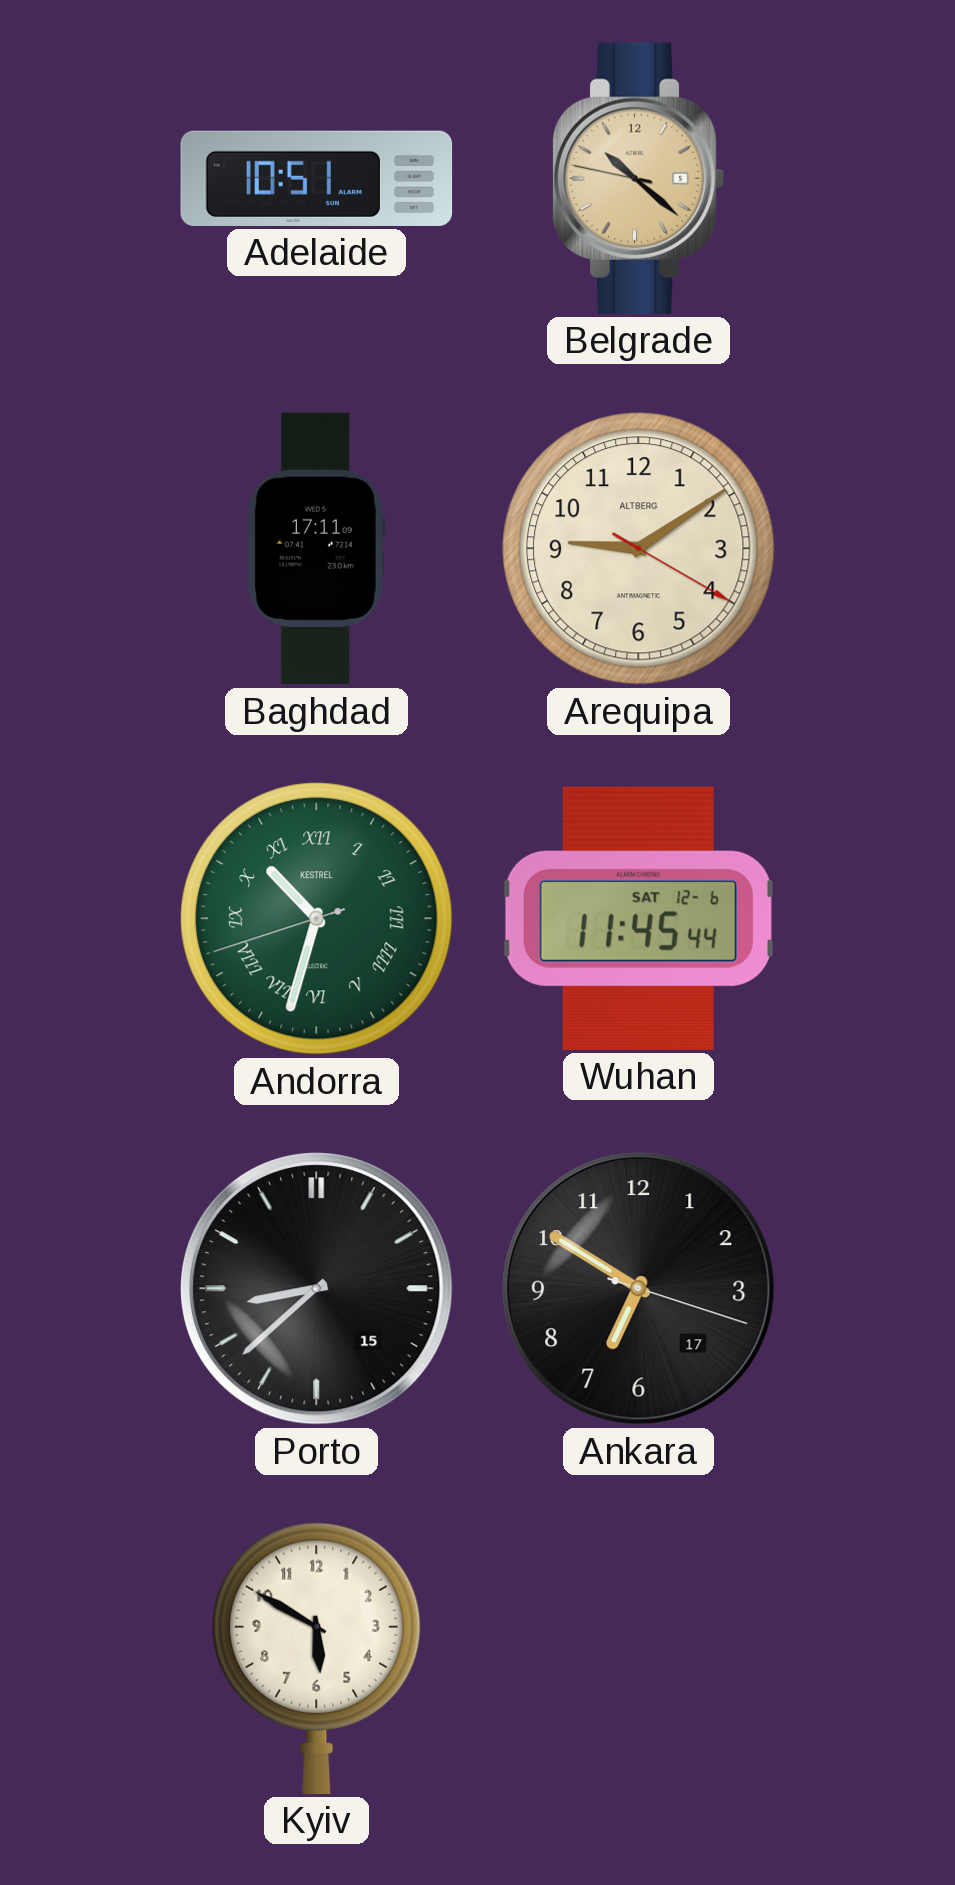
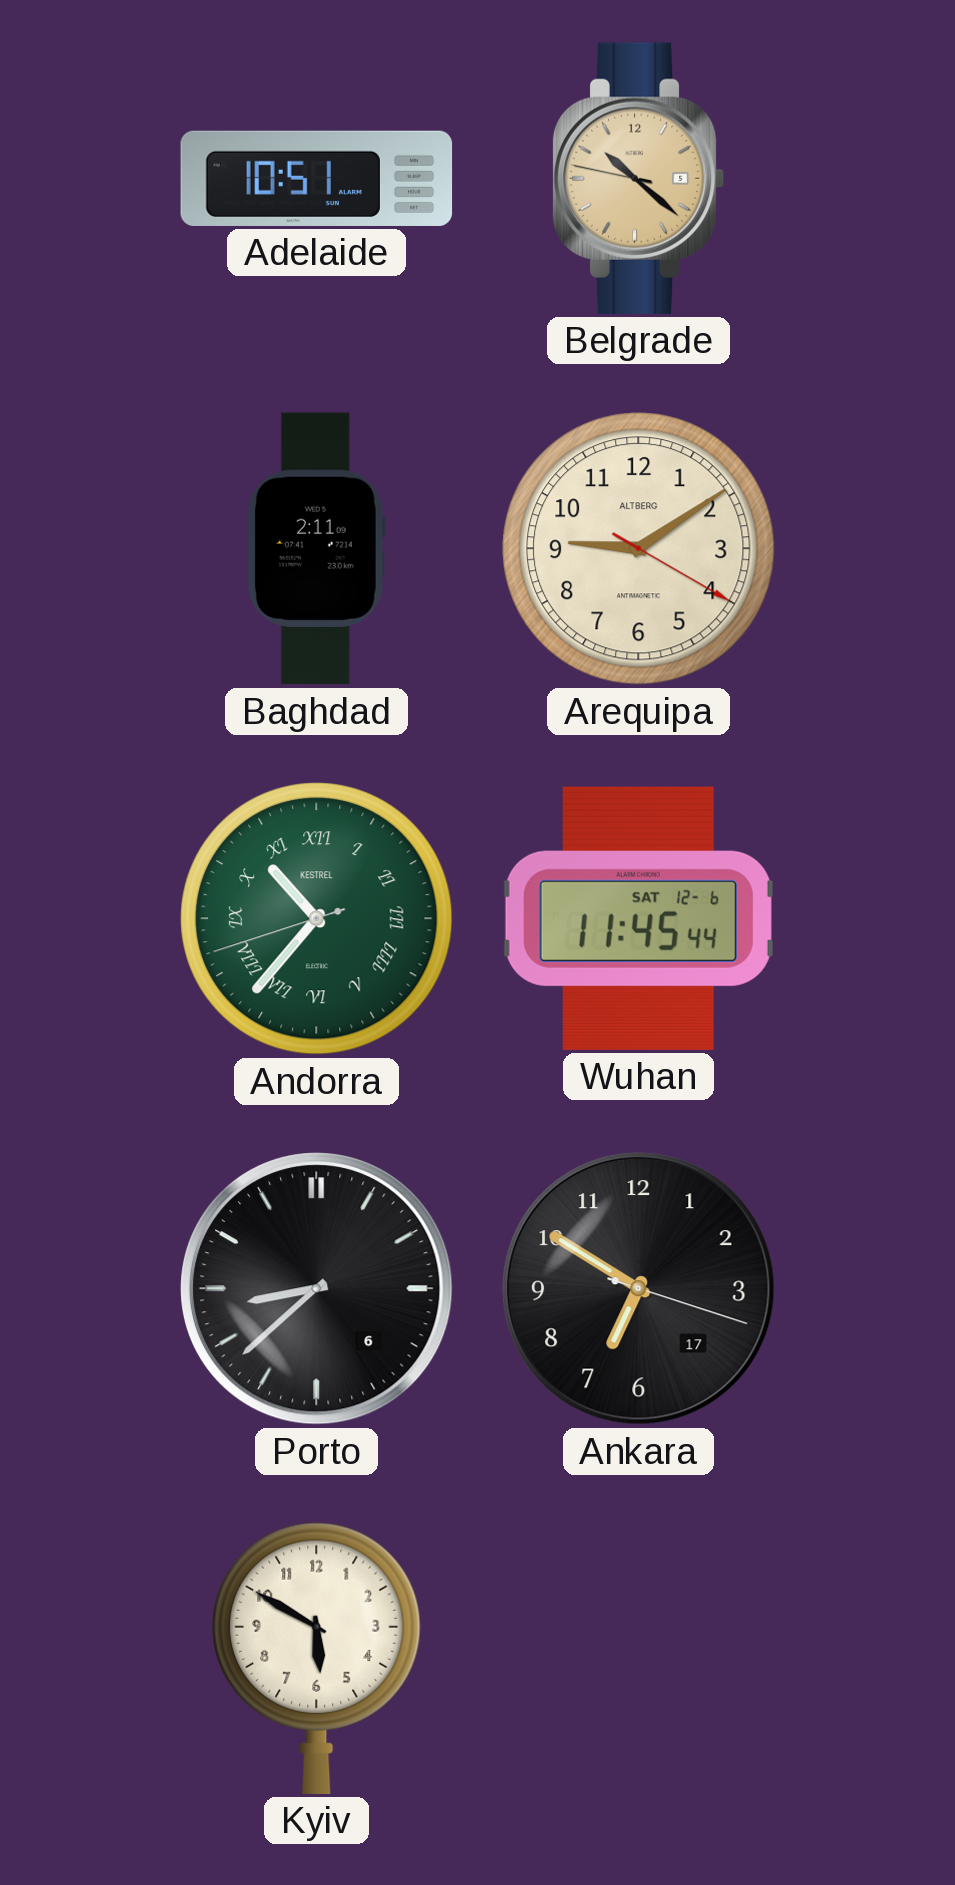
Baghdad: 17:11 -> 2:11 (316, 549)
Andorra: 10:32 -> 10:36 (317, 919)
Porto date: 15 -> 6 (317, 1289)
